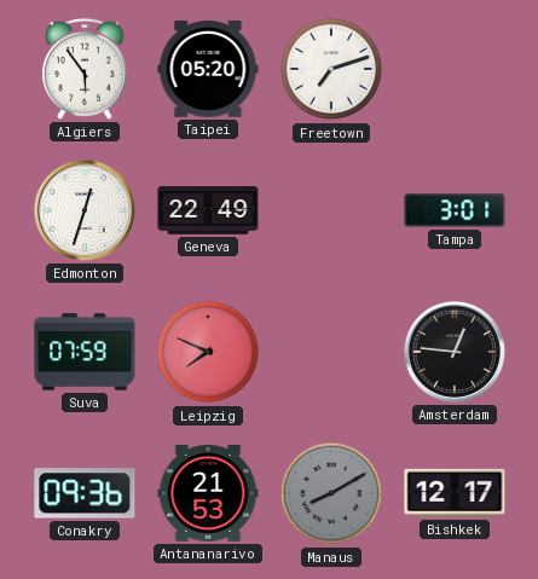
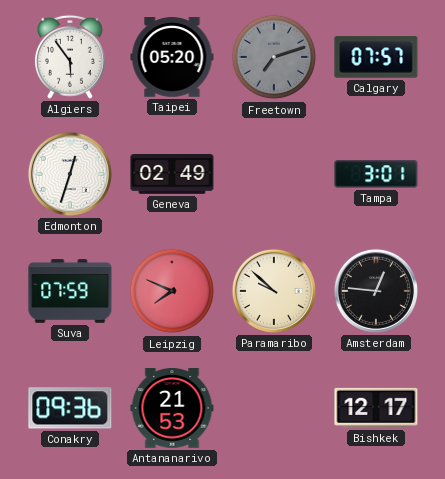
Freetown dial: white -> grey (274, 57)
Calgary: none -> 07:57 (376, 57)
Geneva: 22:49 -> 02:49 (172, 175)
Paramaribo: none -> 9:52 (274, 291)
Manaus: 8:10 -> none (331, 493)
